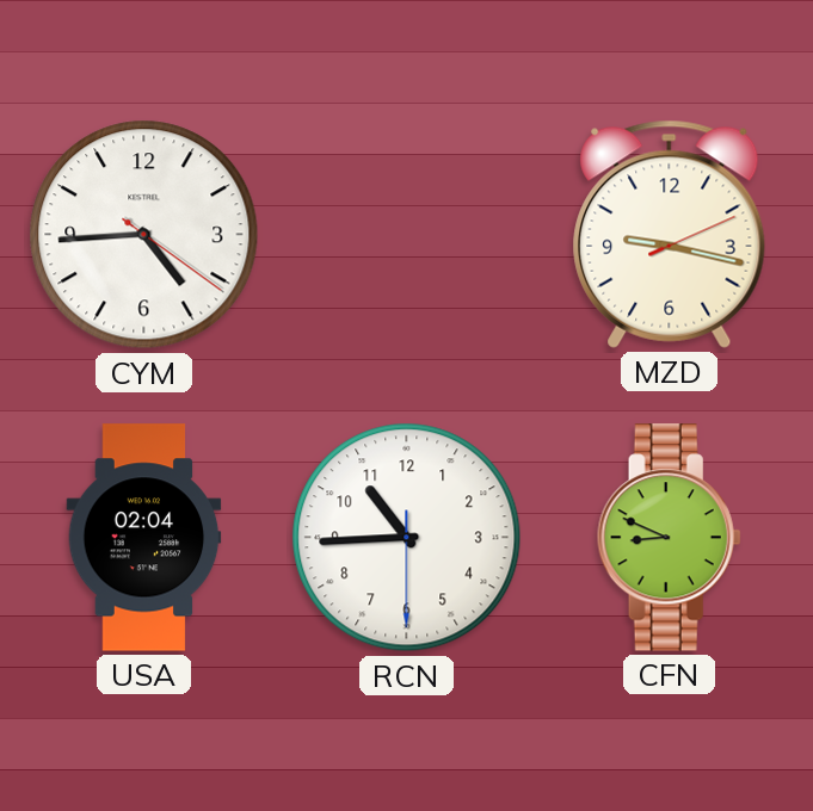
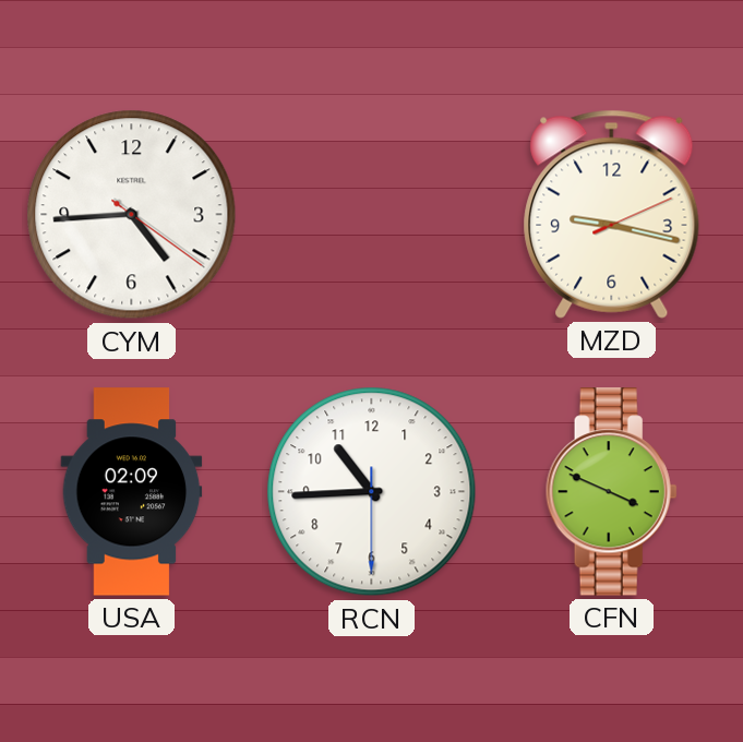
USA: 02:04 -> 02:09 (132, 492)
CFN: 8:49 -> 3:49 (611, 492)
